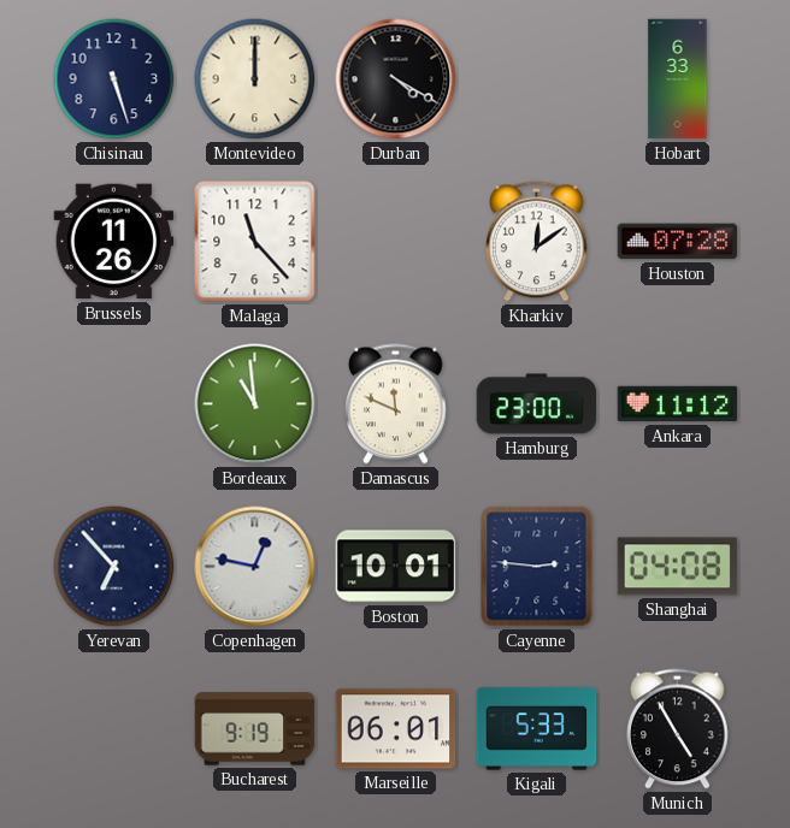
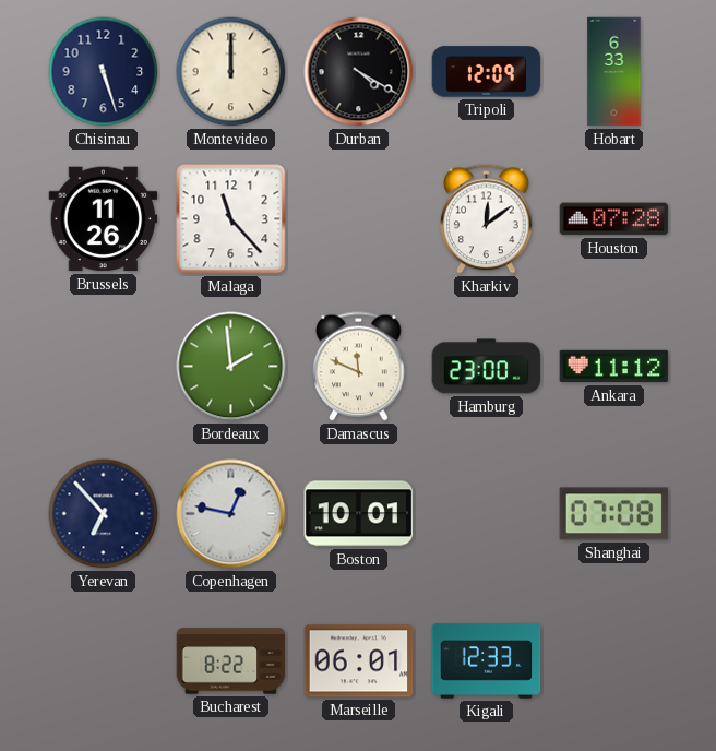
Tripoli: none -> 12:09 (487, 72)
Bordeaux: 10:59 -> 1:59 (231, 367)
Cayenne: 2:46 -> none (537, 567)
Shanghai: 04:08 -> 07:08 (614, 514)
Bucharest: 9:19 -> 8:22 (231, 661)
Kigali: 5:33 -> 12:33 (487, 661)
Munich: 4:55 -> none (678, 729)
